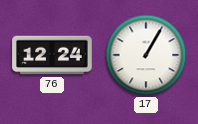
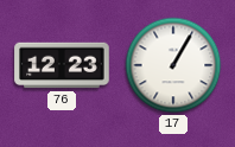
76: 12:24 -> 12:23 (62, 65)
